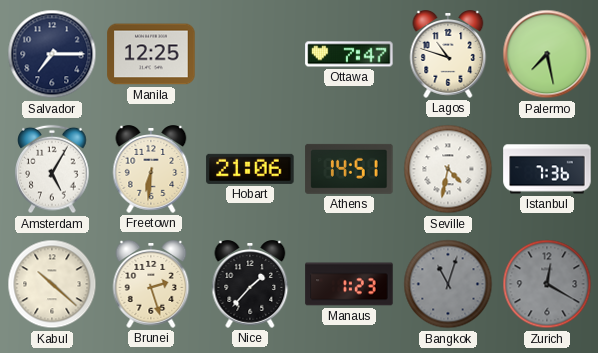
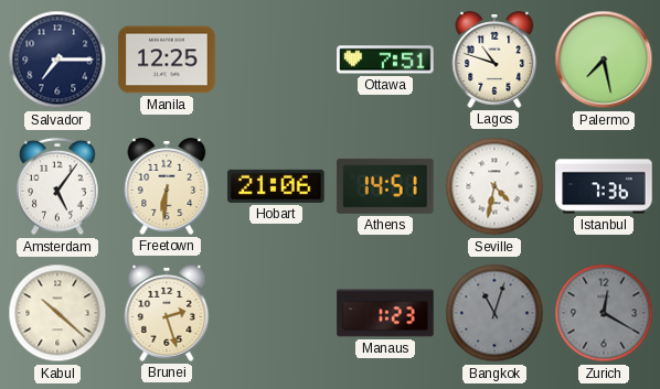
Ottawa: 7:47 -> 7:51 (385, 60)
Amsterdam: 5:05 -> 5:06 (57, 186)
Nice: 1:37 -> none (250, 284)
